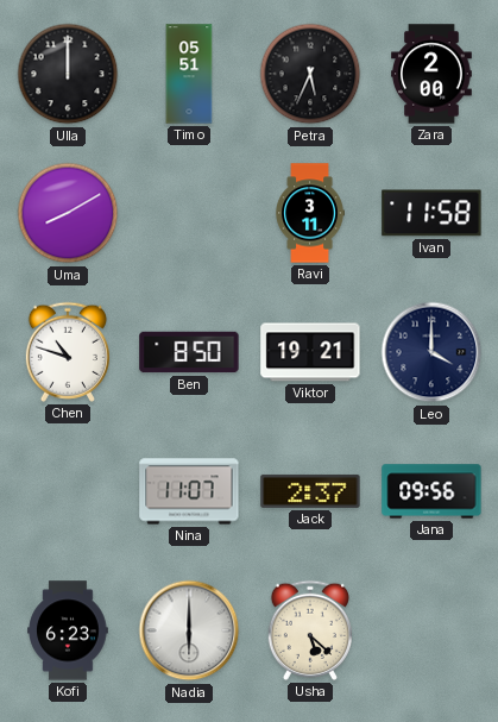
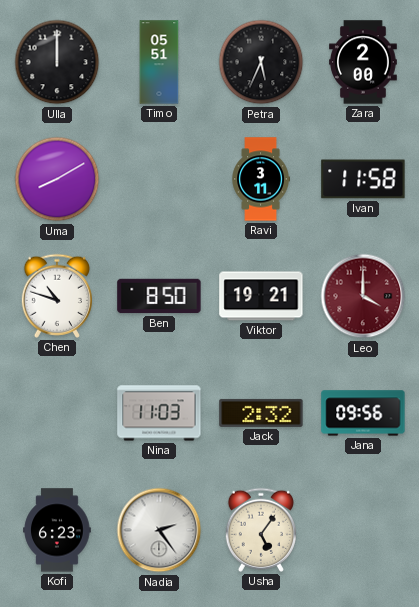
Leo dial: navy -> burgundy (363, 296)
Nina: 11:07 -> 11:03 (159, 413)
Jack: 2:37 -> 2:32 (261, 413)
Nadia: 6:00 -> 2:24 (159, 530)
Usha: 5:22 -> 5:06 (260, 530)
